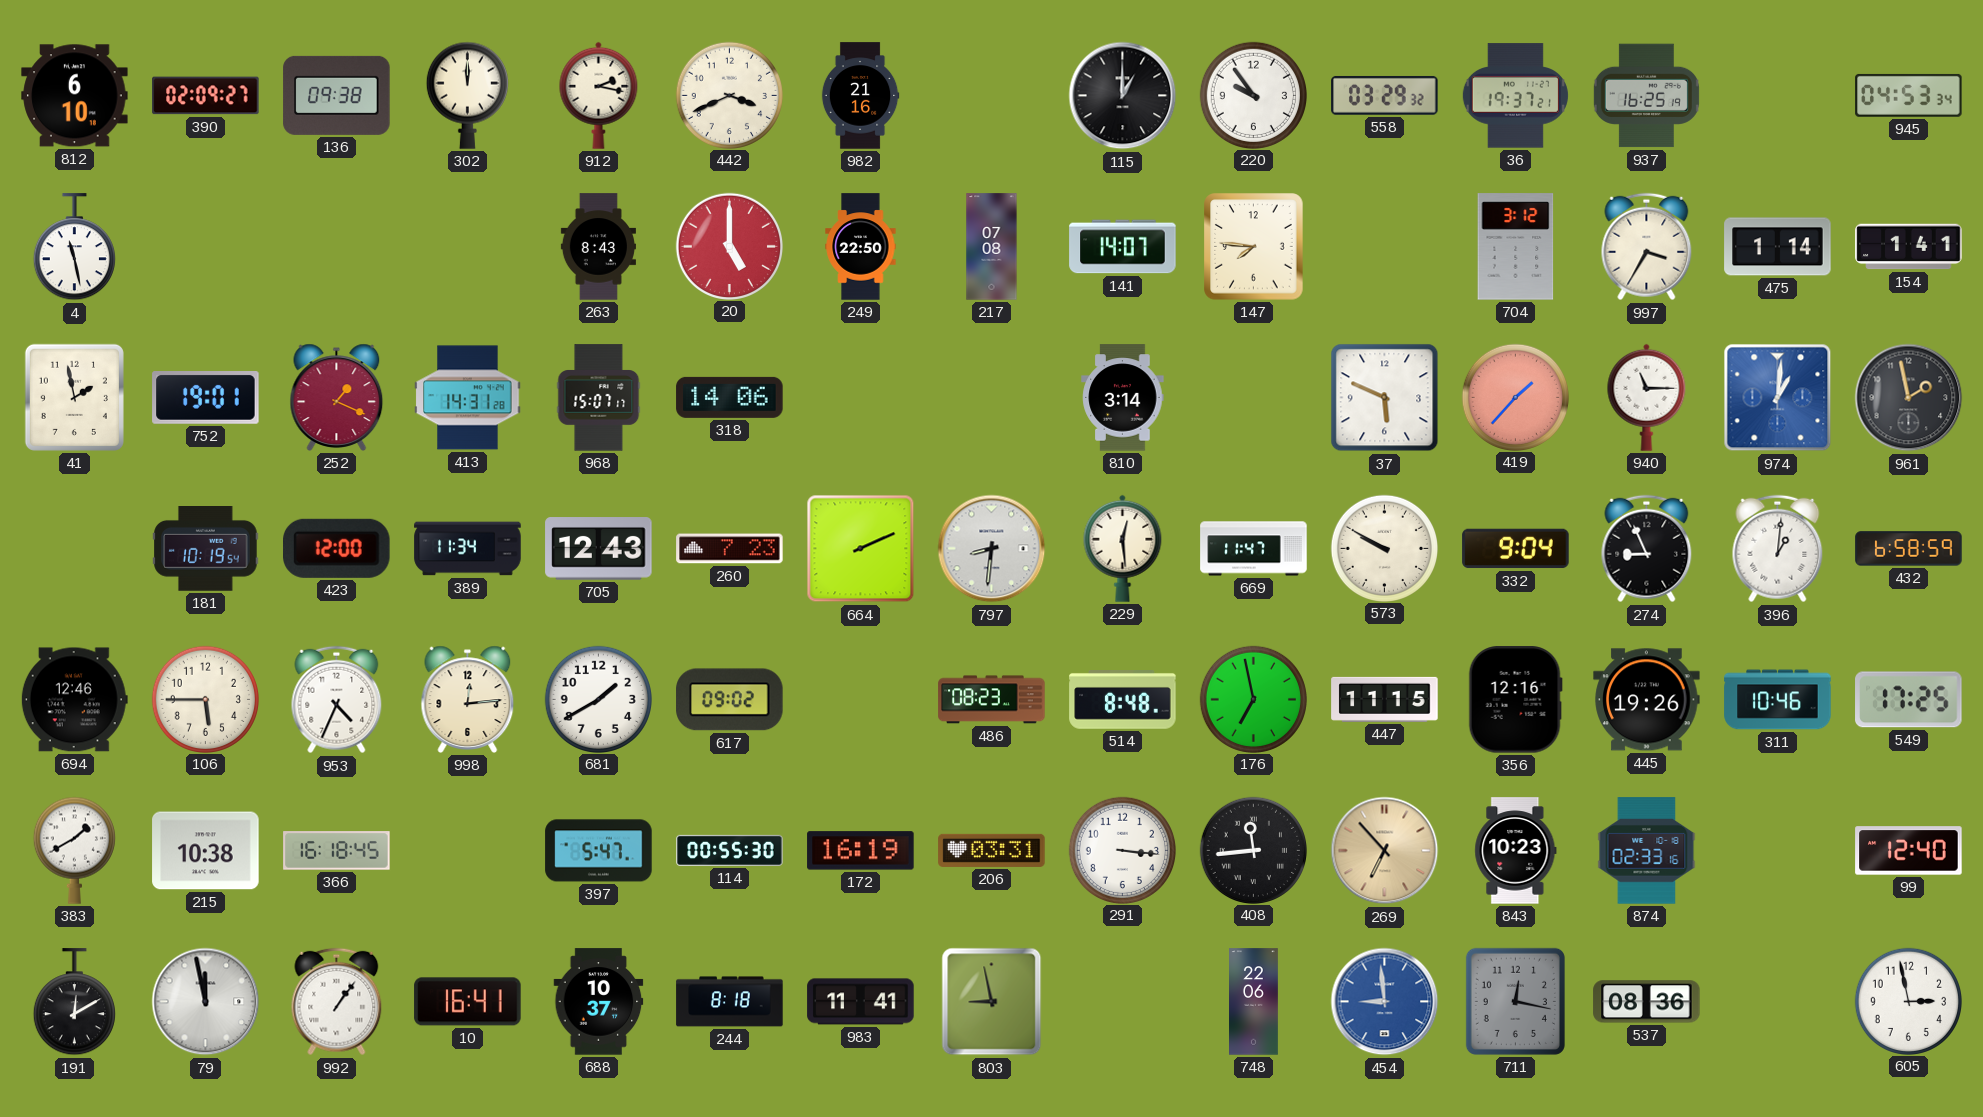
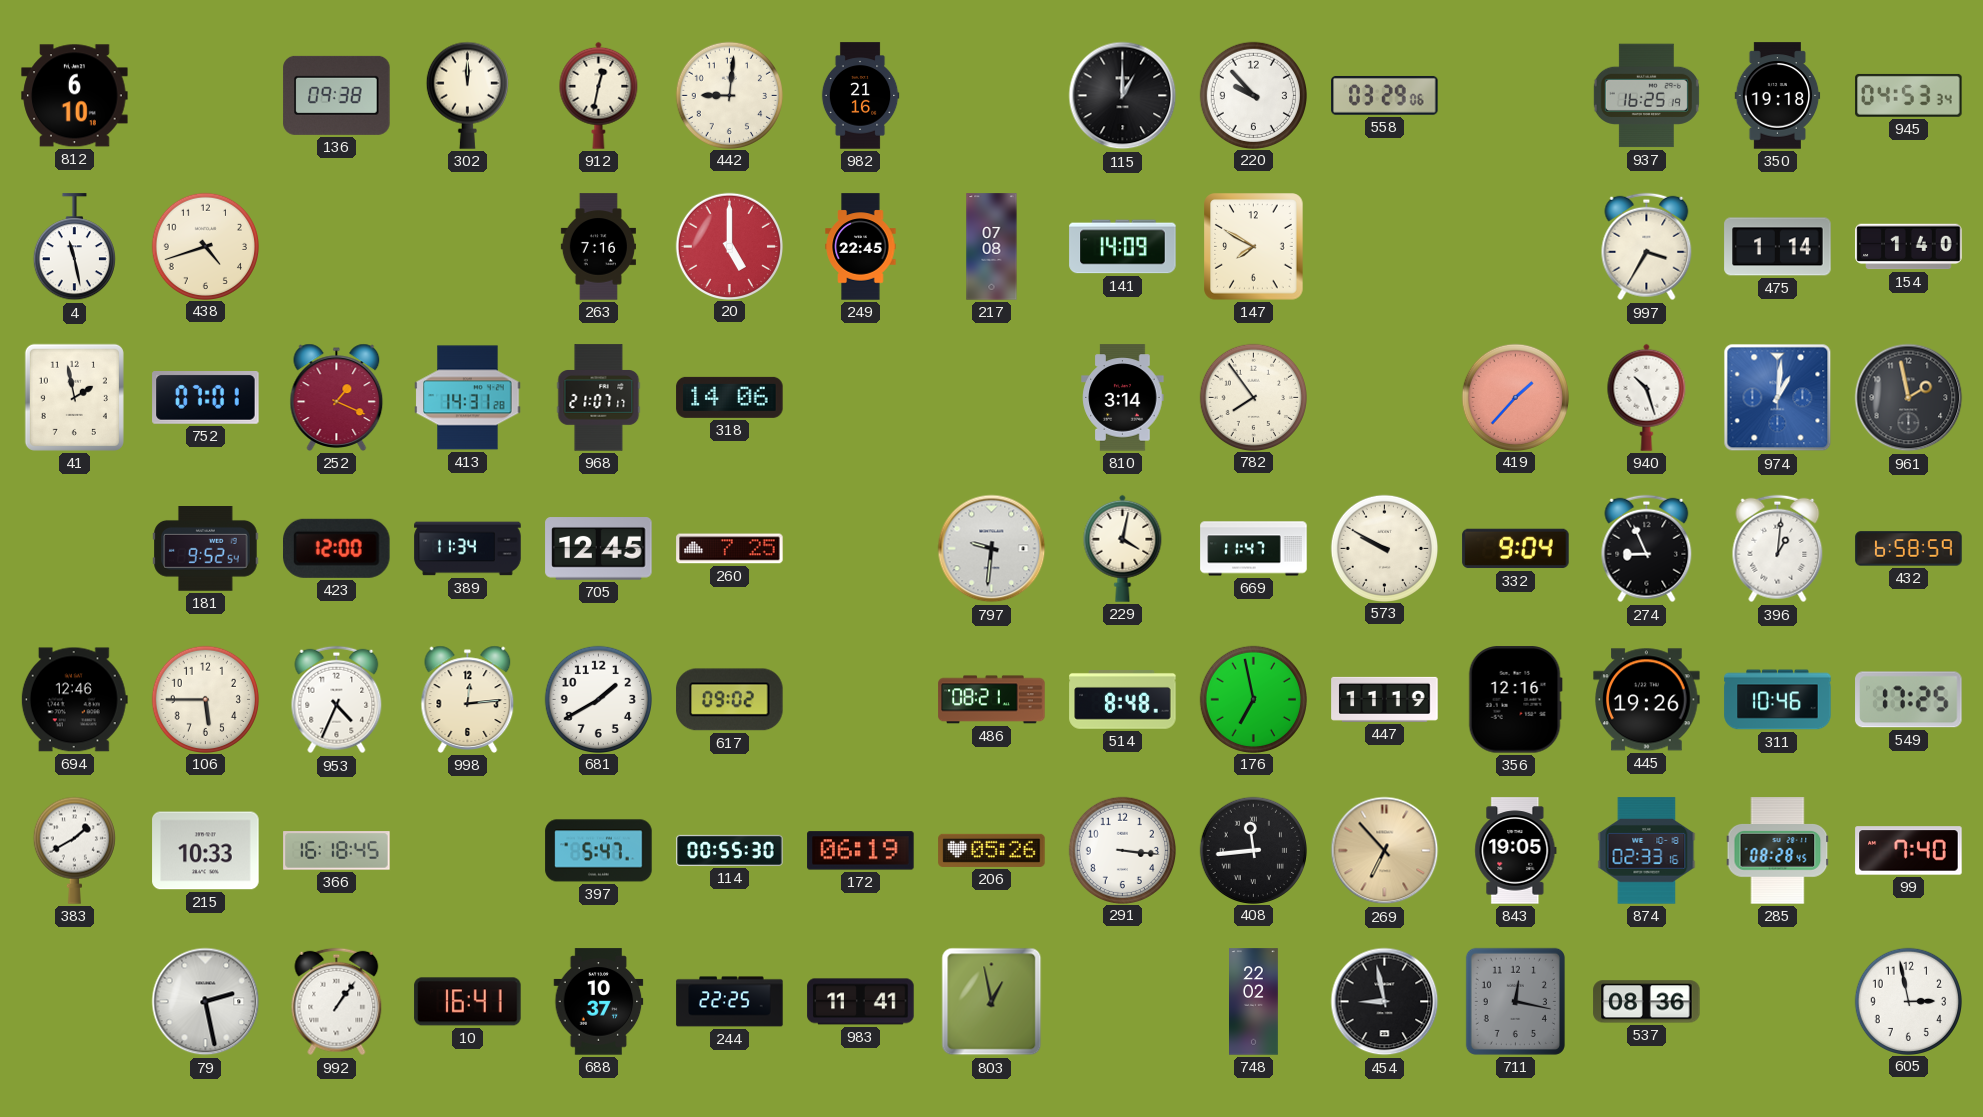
390: 02:09 -> none (206, 96)
912: 2:17 -> 12:32 (599, 95)
442: 3:41 -> 9:01 (729, 95)
220: 9:54 -> 9:53 (1253, 95)
558: 03:29:32 -> 03:29:06 (1385, 95)
36: 19:37 -> none (1515, 96)
350: none -> 19:18 (1778, 96)
438: none -> 4:42 (205, 246)
263: 8:43 -> 7:16 (598, 247)
249: 22:50 -> 22:45 (861, 247)
141: 14:07 -> 14:09 (1123, 247)
147: 7:46 -> 7:50 (1254, 247)
704: 3:12 -> none (1516, 247)
154: 1:41 -> 1:40 (1909, 247)
752: 19:01 -> 07:01 (206, 398)
968: 15:07 -> 21:07 (599, 398)
782: none -> 7:54 (1253, 397)
37: 5:49 -> none (1385, 398)
940: 11:15 -> 10:27 (1647, 397)
181: 10:19 -> 9:52 (206, 549)
705: 12:43 -> 12:45 (599, 549)
260: 7:23 -> 7:25 (730, 549)
664: 2:11 -> none (861, 549)
797: 8:31 -> 9:31 (992, 549)
229: 12:29 -> 4:02 (1123, 548)
486: 08:23 -> 08:21 (992, 700)
447: 11:15 -> 11:19 (1385, 699)
215: 10:38 -> 10:33 (206, 851)
172: 16:19 -> 06:19 (861, 851)
206: 03:31 -> 05:26 (992, 850)
843: 10:23 -> 19:05 (1516, 851)
285: none -> 08:28 (1778, 851)
99: 12:40 -> 7:40 (1909, 851)
191: 12:10 -> none (74, 1002)
79: 11:58 -> 2:28 (206, 1002)
244: 8:18 -> 22:25 (730, 1002)
803: 8:58 -> 12:58 (992, 1002)
748: 22:06 -> 22:02 (1254, 1002)
454: 8:59 -> 8:58 (1385, 1002)
454 dial: blue -> black (1385, 1002)
